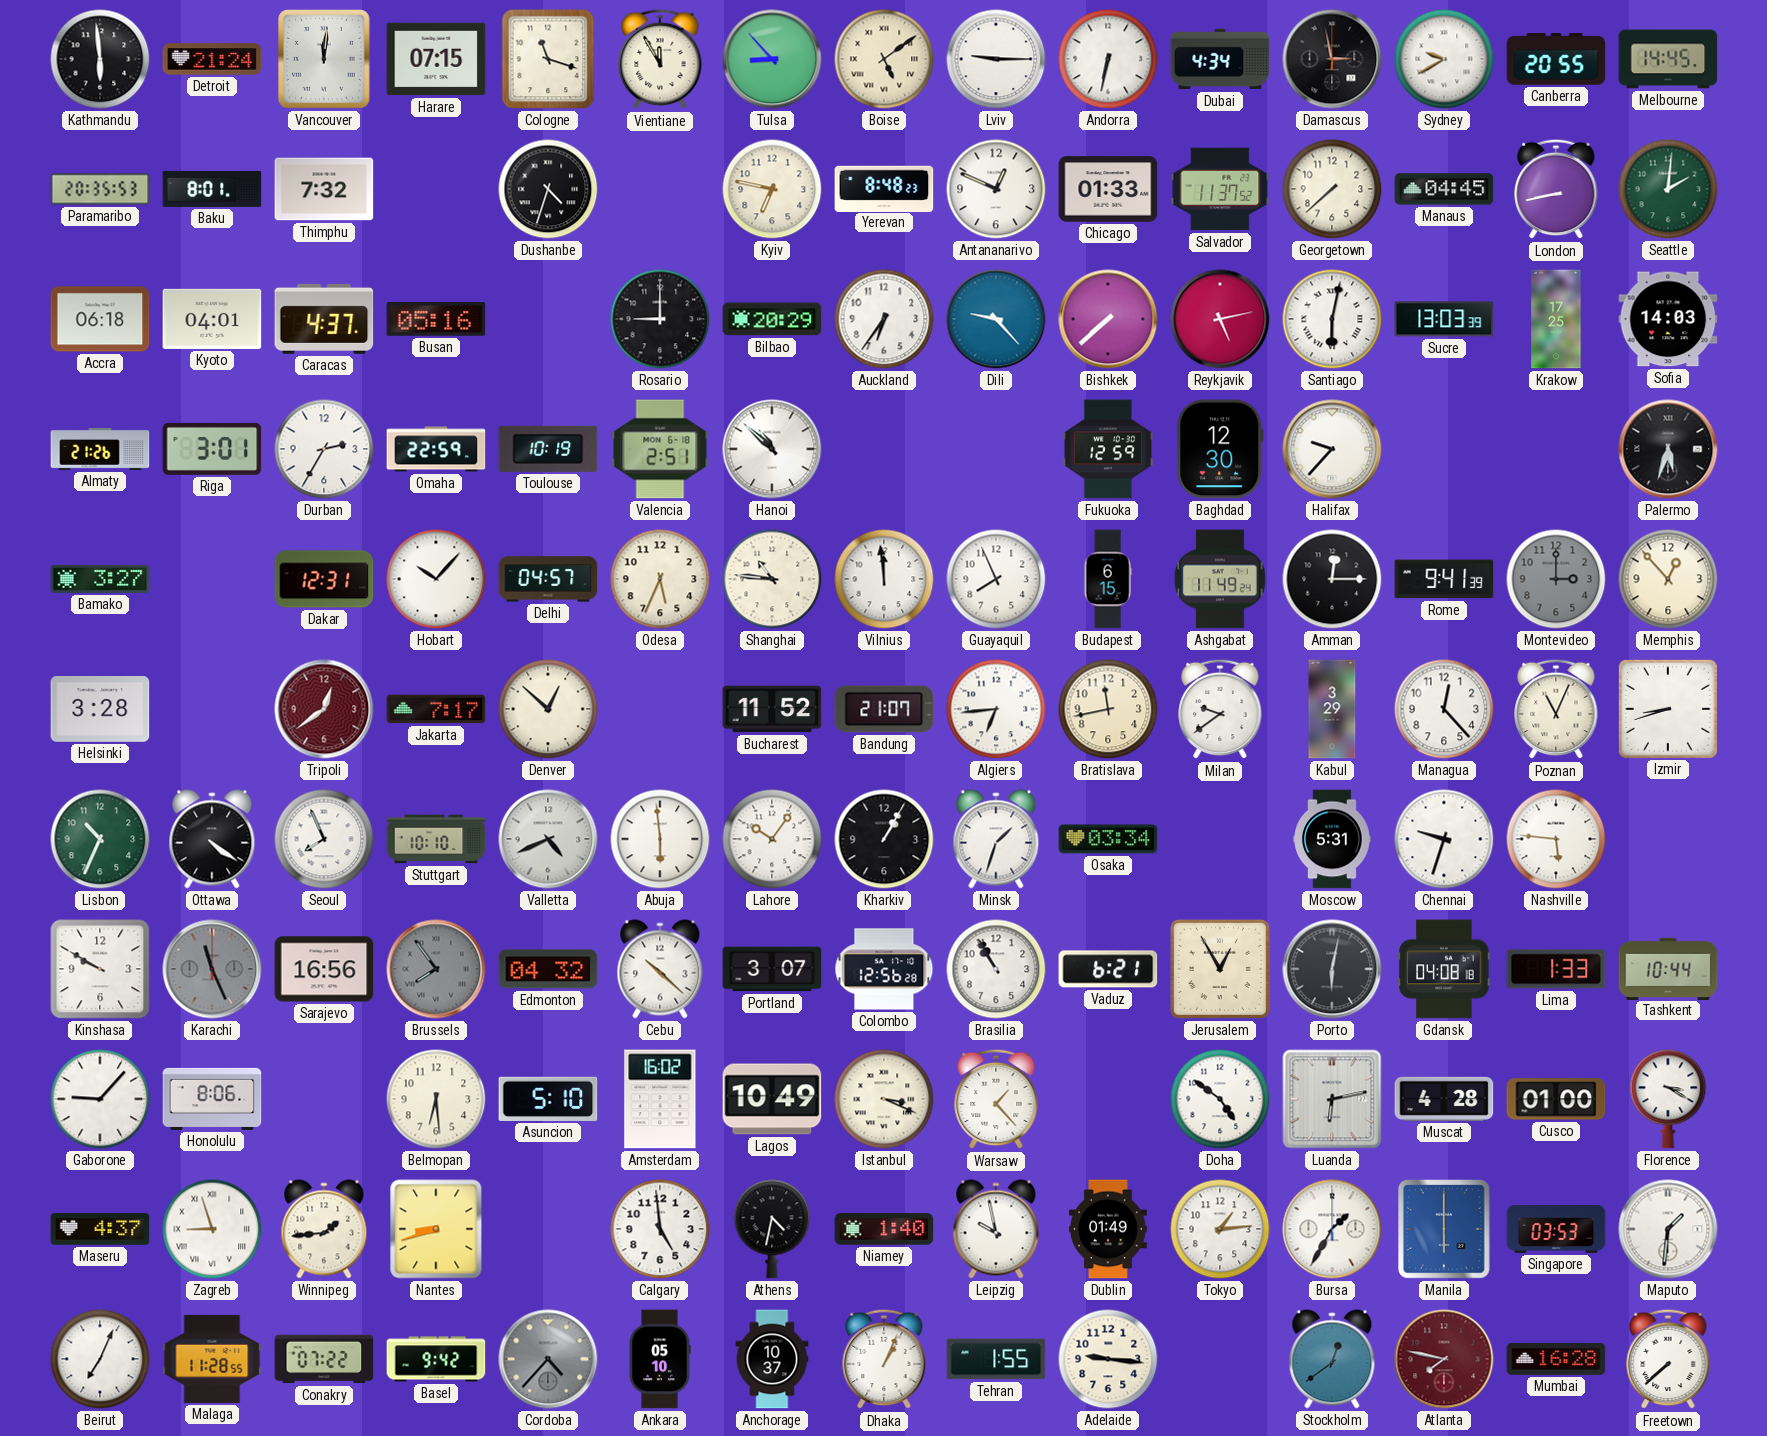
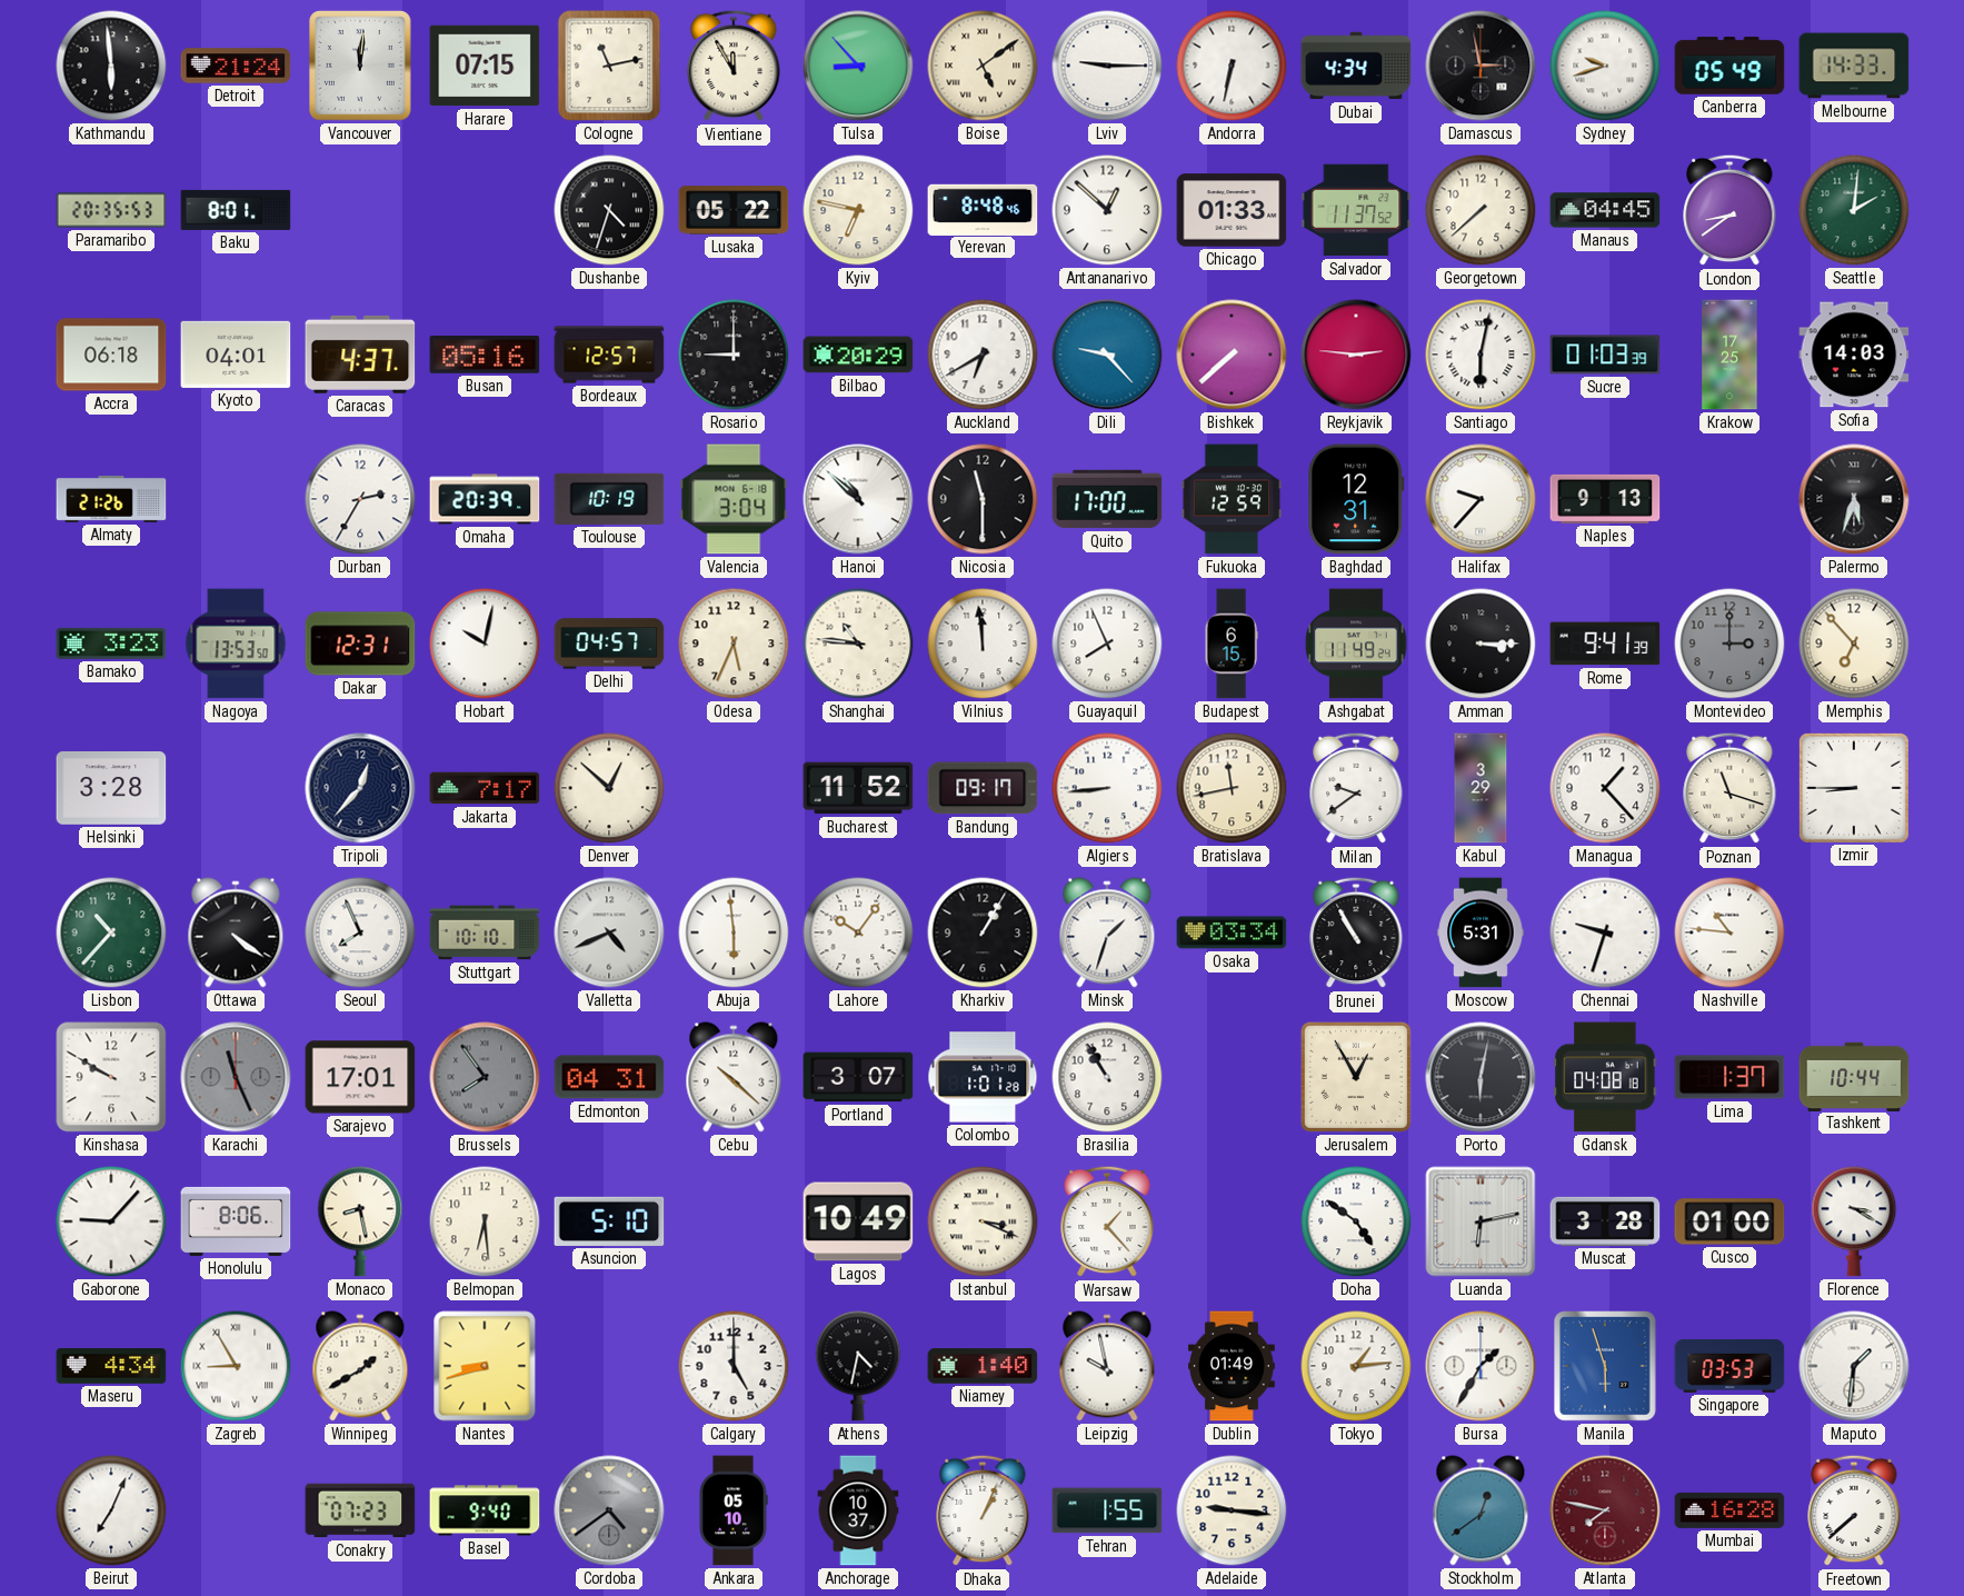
Cologne: 11:18 -> 11:13 (609, 66)
Sydney: 9:40 -> 9:42 (1605, 66)
Canberra: 20:55 -> 05:49 (1729, 66)
Melbourne: 14:45 -> 14:33 (1854, 66)
Thimphu: 7:32 -> none (324, 189)
Lusaka: none -> 05:22 (734, 210)
Yerevan: 8:48:23 -> 8:48:46 (983, 209)
Antananarivo: 12:49 -> 12:52 (1107, 210)
London: 8:43 -> 8:39 (1729, 210)
Bordeaux: none -> 12:57 (609, 355)
Auckland: 6:36 -> 6:40 (983, 355)
Reykjavik: 5:13 -> 2:46 (1356, 355)
Sucre: 13:03 -> 01:03 (1605, 355)
Riga: 3:01 -> none (212, 449)
Omaha: 22:59 -> 20:39 (485, 499)
Valencia: 2:51 -> 3:04 (734, 499)
Nicosia: none -> 11:30 (983, 499)
Quito: none -> 17:00 (1107, 499)
Baghdad: 12:30 -> 12:31 (1356, 499)
Naples: none -> 9:13 (1605, 499)
Bamako: 3:27 -> 3:23 (111, 644)
Nagoya: none -> 13:53 (236, 644)
Hobart: 10:07 -> 10:02 (485, 644)
Amman: 12:15 -> 3:15 (1481, 644)
Memphis: 12:53 -> 6:53 (1854, 644)
Tripoli: 12:39 -> 12:37 (360, 788)
Tripoli dial: burgundy -> navy (360, 788)
Bandung: 21:07 -> 09:17 (983, 788)
Algiers: 6:44 -> 8:44 (1107, 788)
Managua: 12:23 -> 1:23 (1605, 788)
Poznan: 11:04 -> 11:18 (1729, 788)
Izmir: 8:42 -> 8:45 (1854, 788)
Lisbon: 10:34 -> 10:37 (111, 932)
Brunei: none -> 10:55 (1356, 932)
Nashville: 5:46 -> 10:46 (1729, 932)
Sarajevo: 16:56 -> 17:01 (360, 1077)
Edmonton: 04:32 -> 04:31 (609, 1077)
Colombo: 12:56 -> 1:01 (983, 1077)
Vaduz: 6:21 -> none (1108, 969)
Lima: 1:33 -> 1:37 (1729, 1077)
Monaco: none -> 8:28 (360, 1221)
Amsterdam: 16:02 -> none (660, 1099)
Muscat: 4:28 -> 3:28 (1605, 1221)
Maseru: 4:37 -> 4:34 (111, 1366)
Zagreb: 8:57 -> 8:55 (236, 1366)
Winnipeg: 1:44 -> 1:40 (360, 1366)
Calgary: 4:59 -> 5:00 (734, 1366)
Manila: 6:00 -> 5:57 (1606, 1366)
Malaga: 11:28 -> none (212, 1359)
Conakry: 07:22 -> 07:23 (360, 1510)
Basel: 9:42 -> 9:40 (485, 1510)
Cordoba: 4:37 -> 4:39 (609, 1510)
